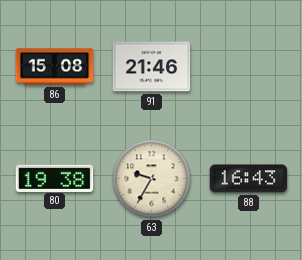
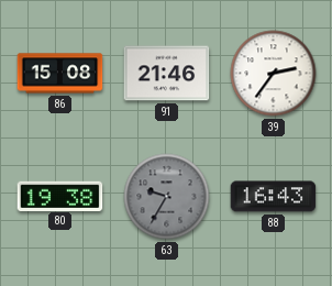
39: none -> 2:36 (274, 74)
63 dial: cream -> grey (167, 197)
